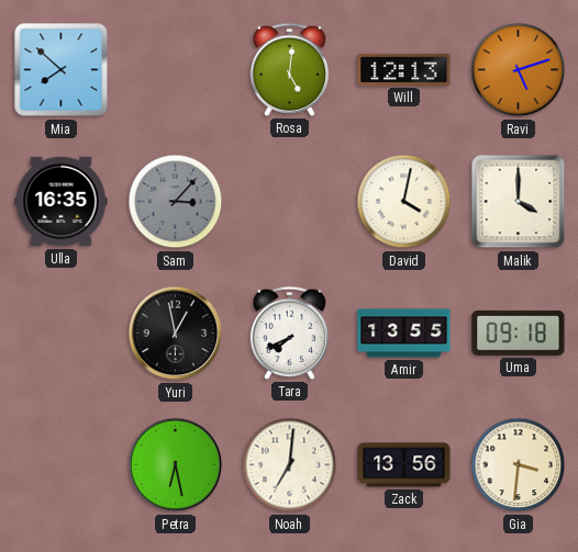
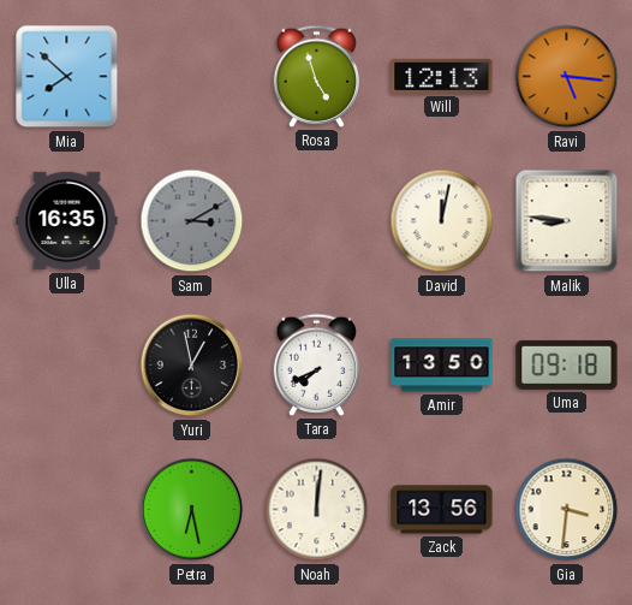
Rosa: 5:01 -> 4:57 (317, 76)
Ravi: 5:12 -> 5:16 (567, 77)
Sam: 3:07 -> 3:10 (192, 221)
David: 4:02 -> 12:02 (442, 221)
Malik: 4:00 -> 8:46 (567, 221)
Amir: 13:55 -> 13:50 (442, 366)
Noah: 7:01 -> 12:01 (317, 510)
